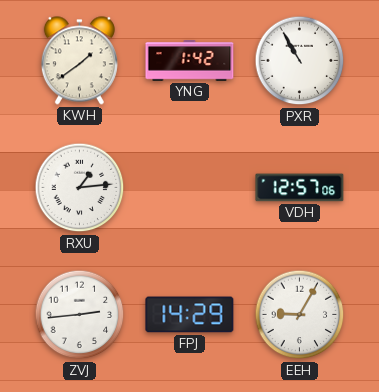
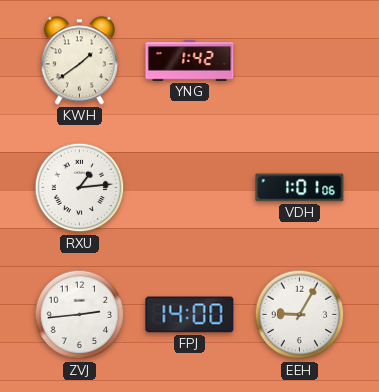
PXR: 10:55 -> none (300, 61)
VDH: 12:57 -> 1:01 (300, 188)
FPJ: 14:29 -> 14:00 (190, 315)
